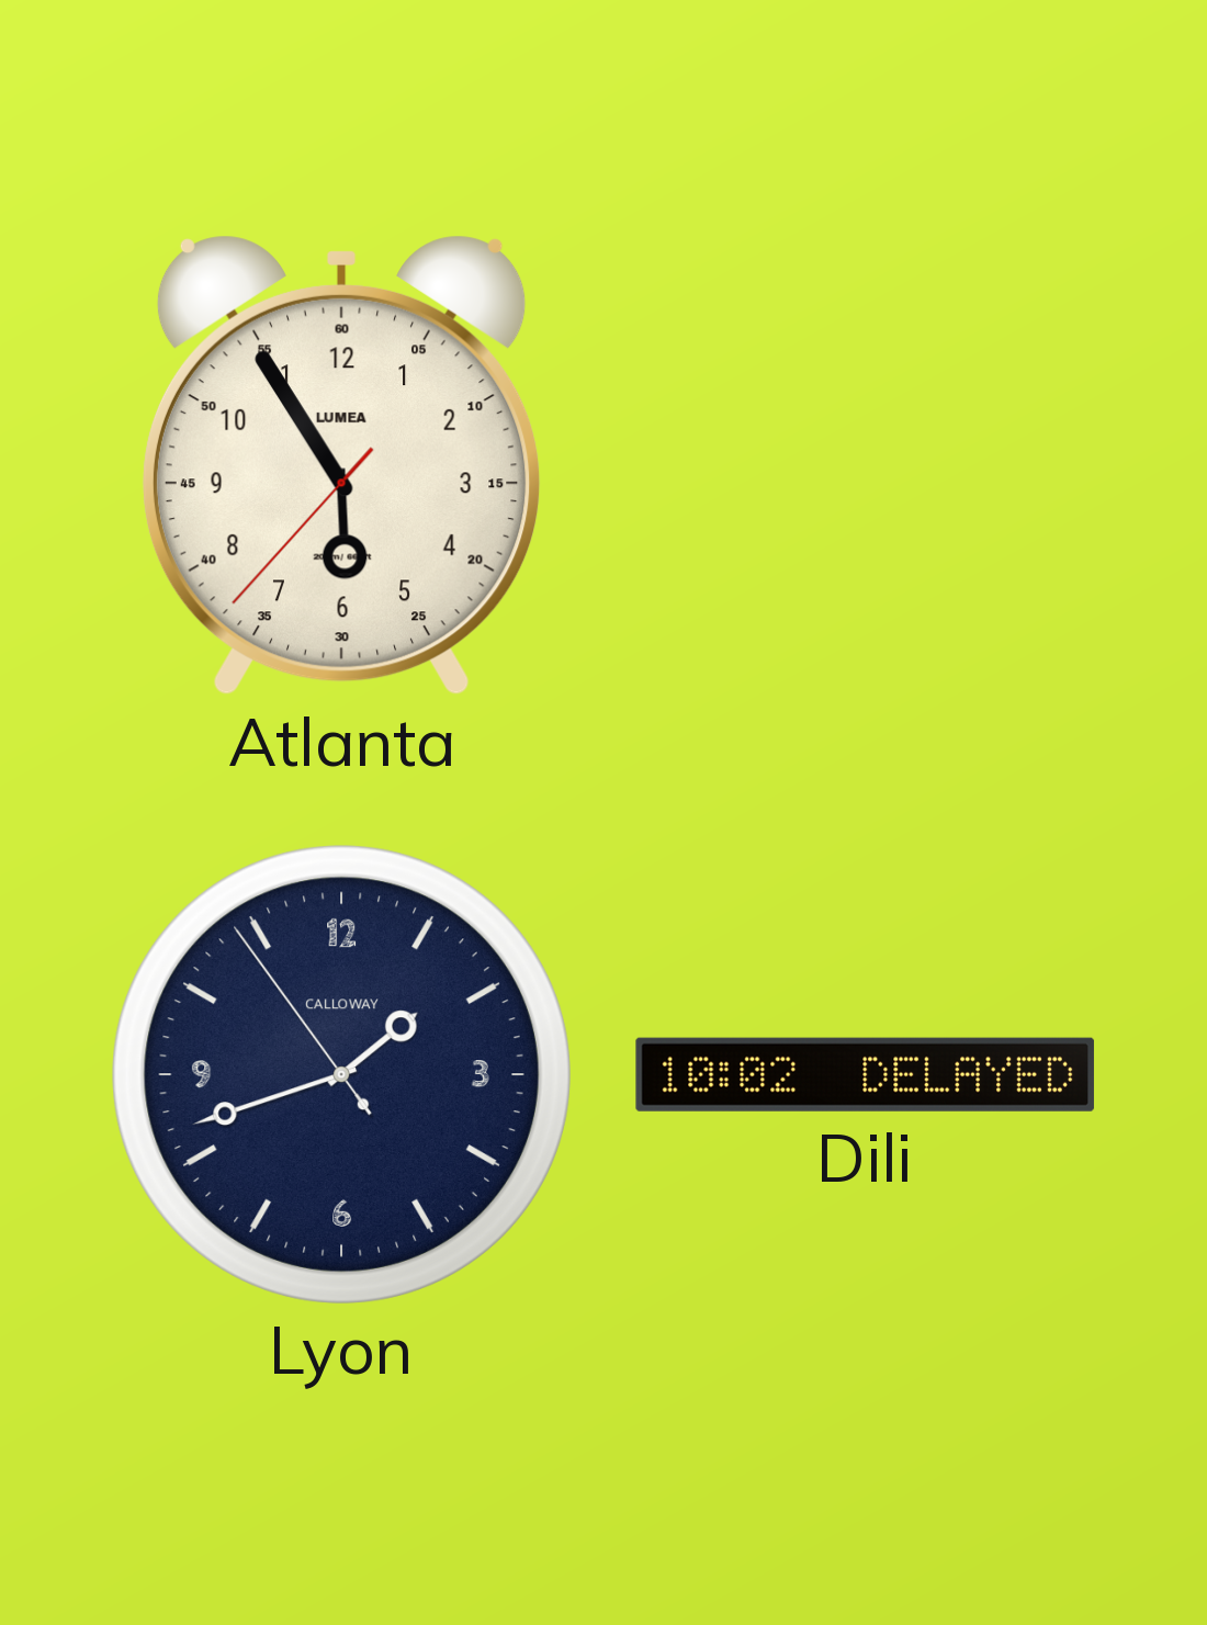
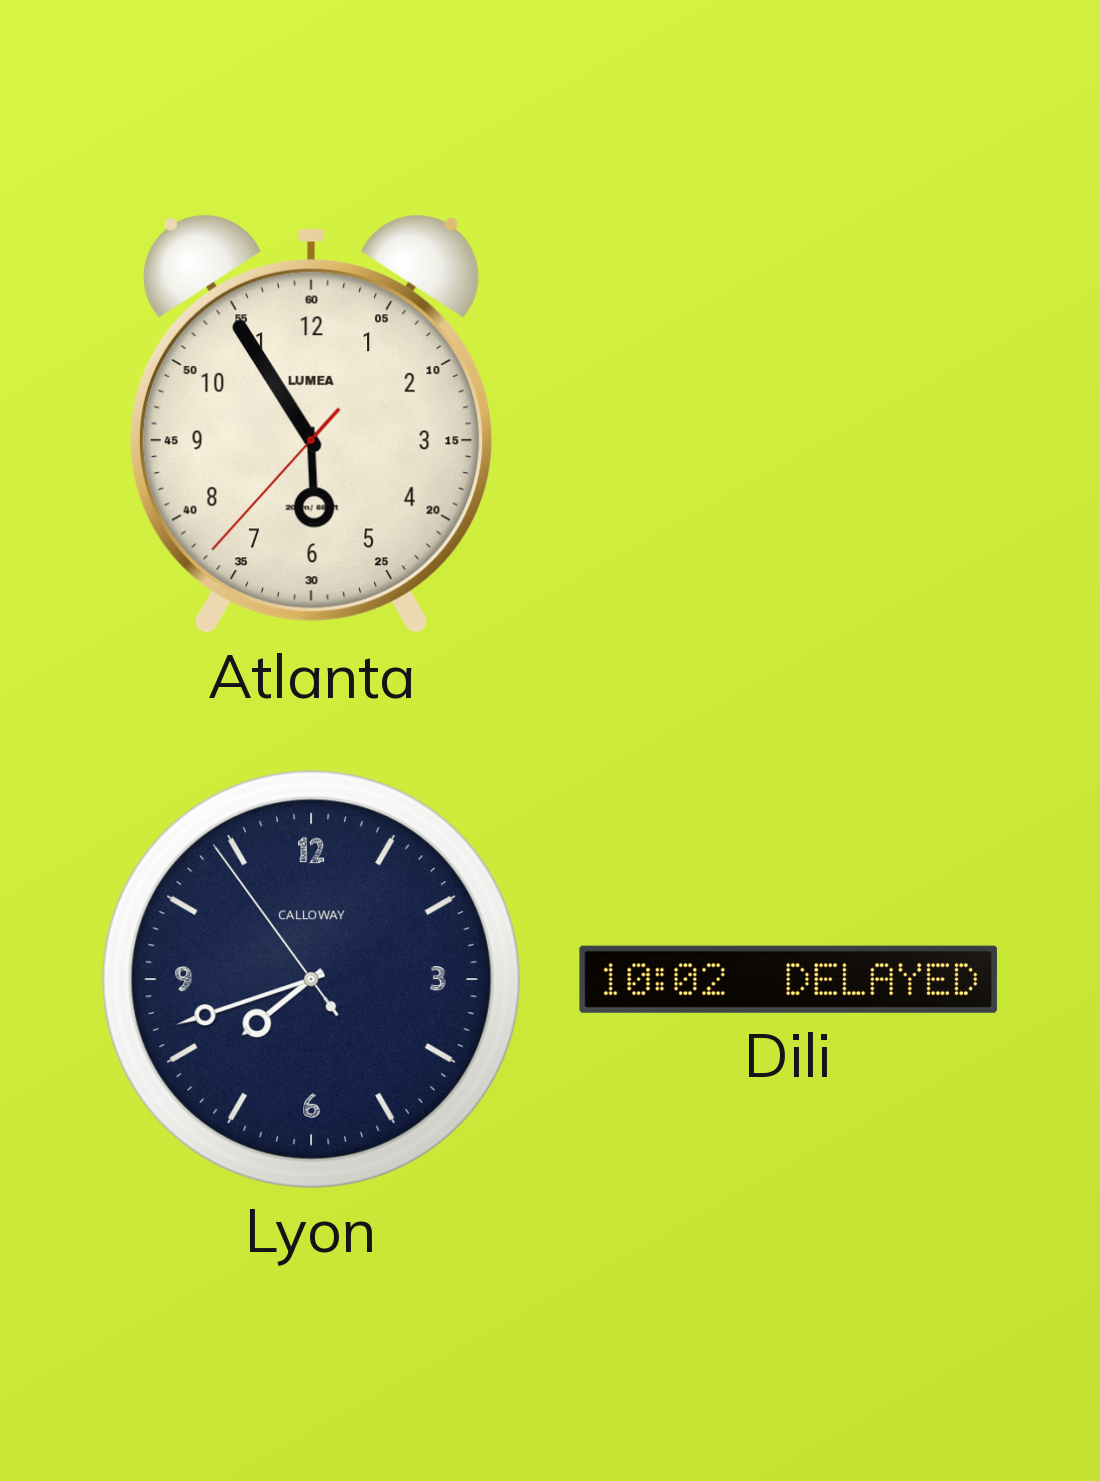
Lyon: 1:41 -> 7:41 (311, 979)
